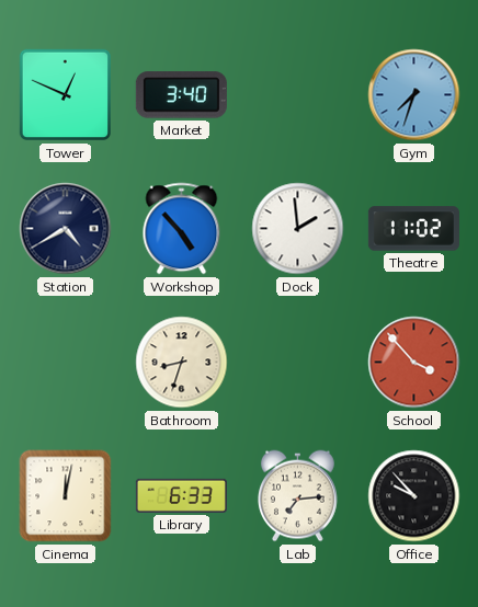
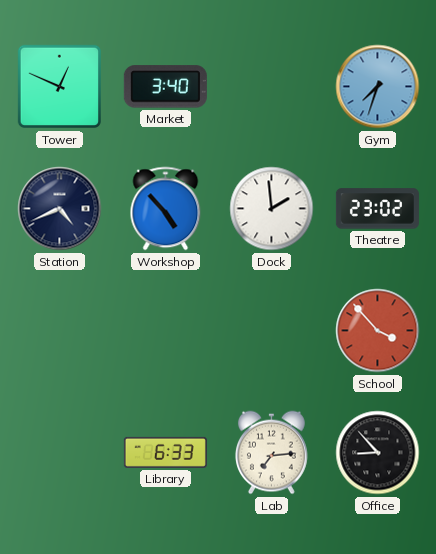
Station: 4:40 -> 4:41 (60, 209)
Theatre: 11:02 -> 23:02 (377, 209)
Bathroom: 8:33 -> none (182, 363)
Cinema: 12:02 -> none (66, 496)
Office: 9:53 -> 8:53 (378, 453)
